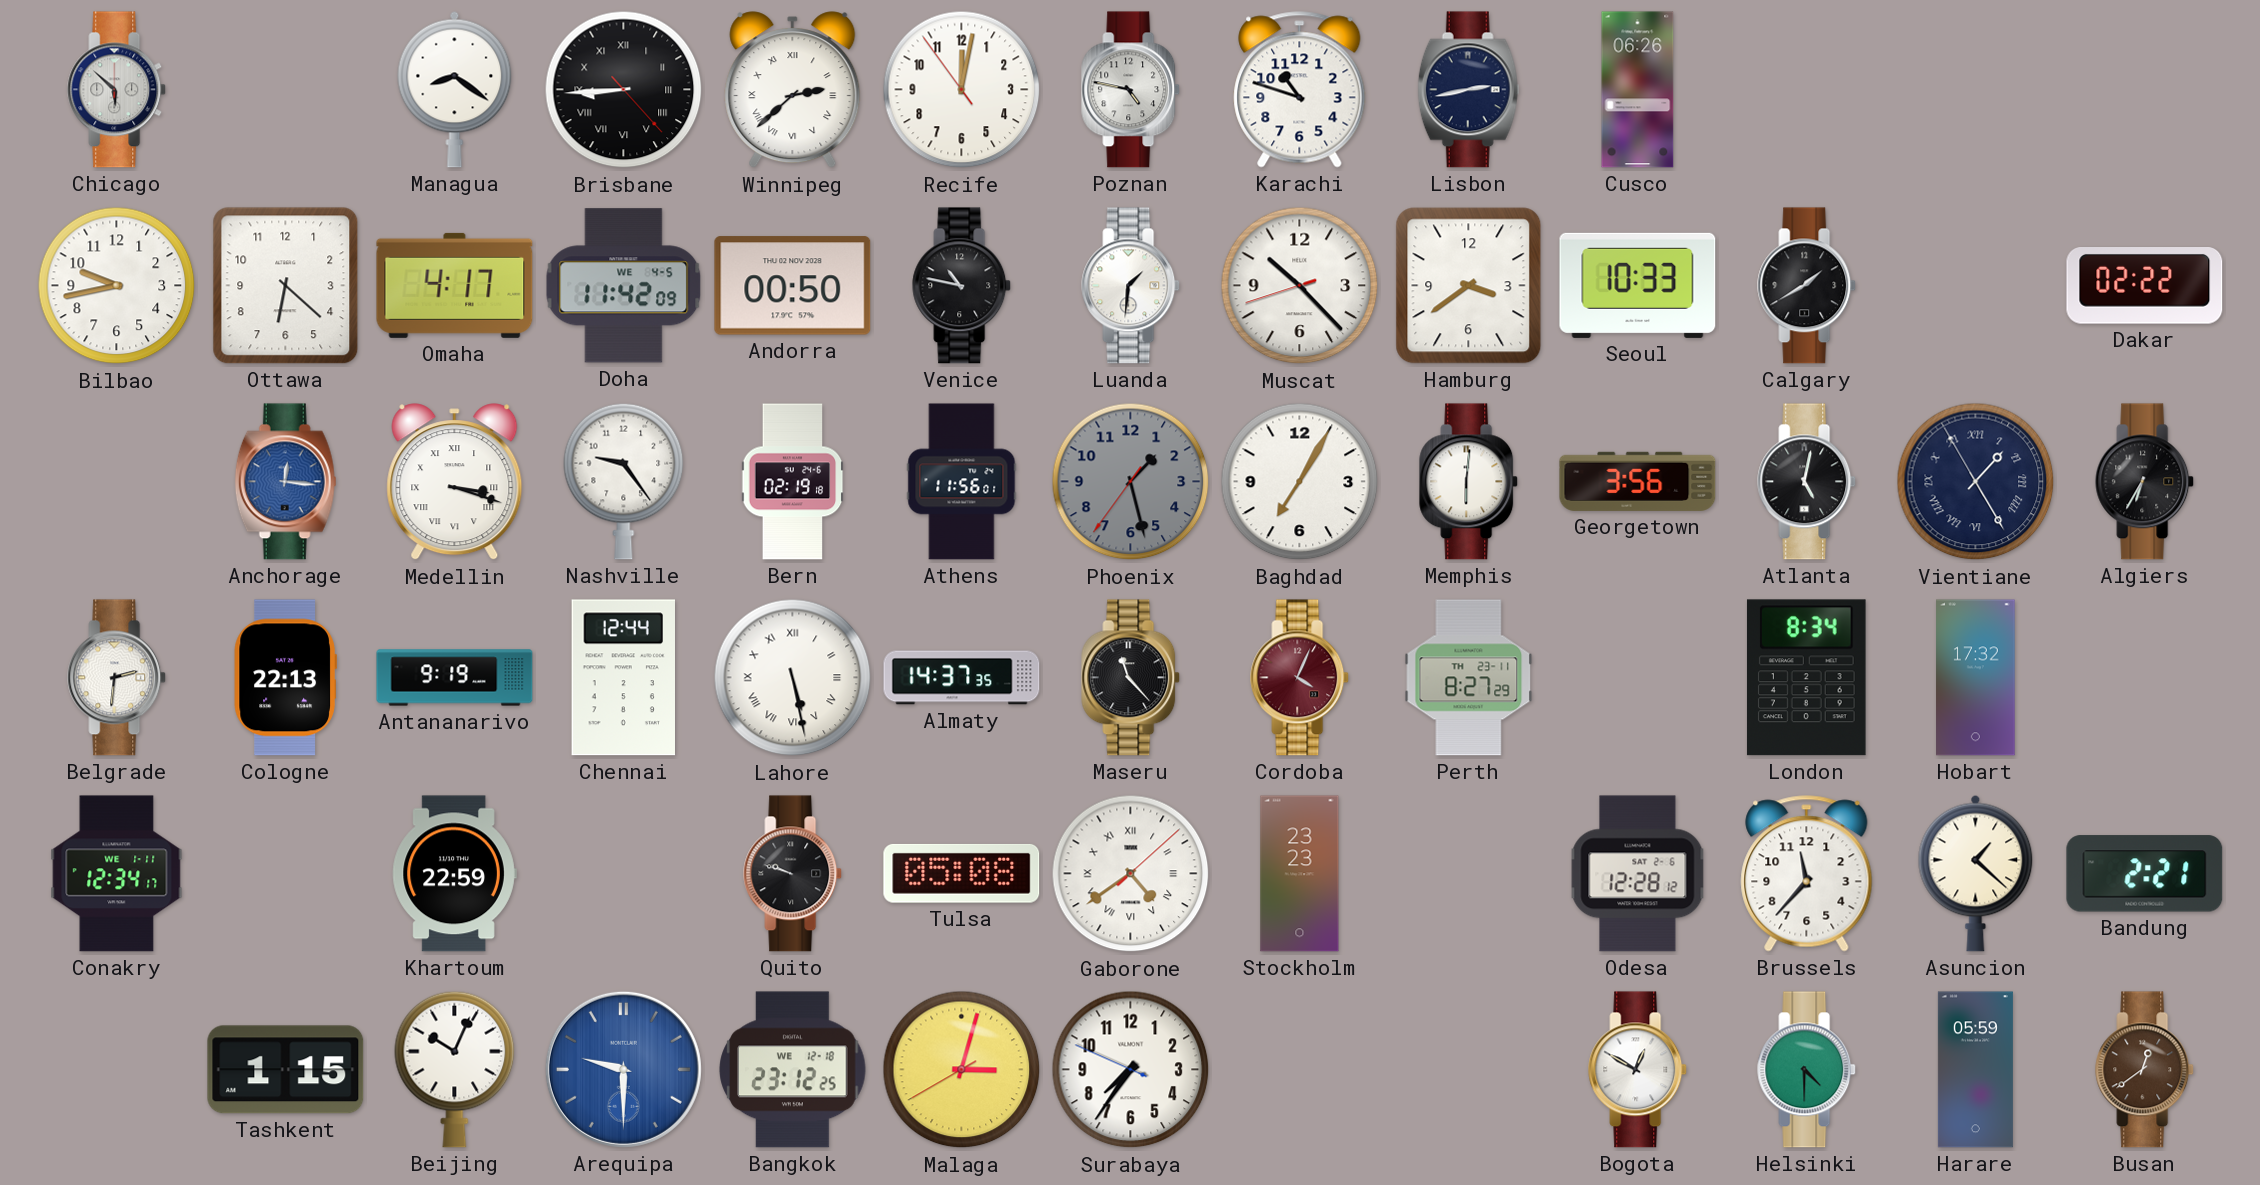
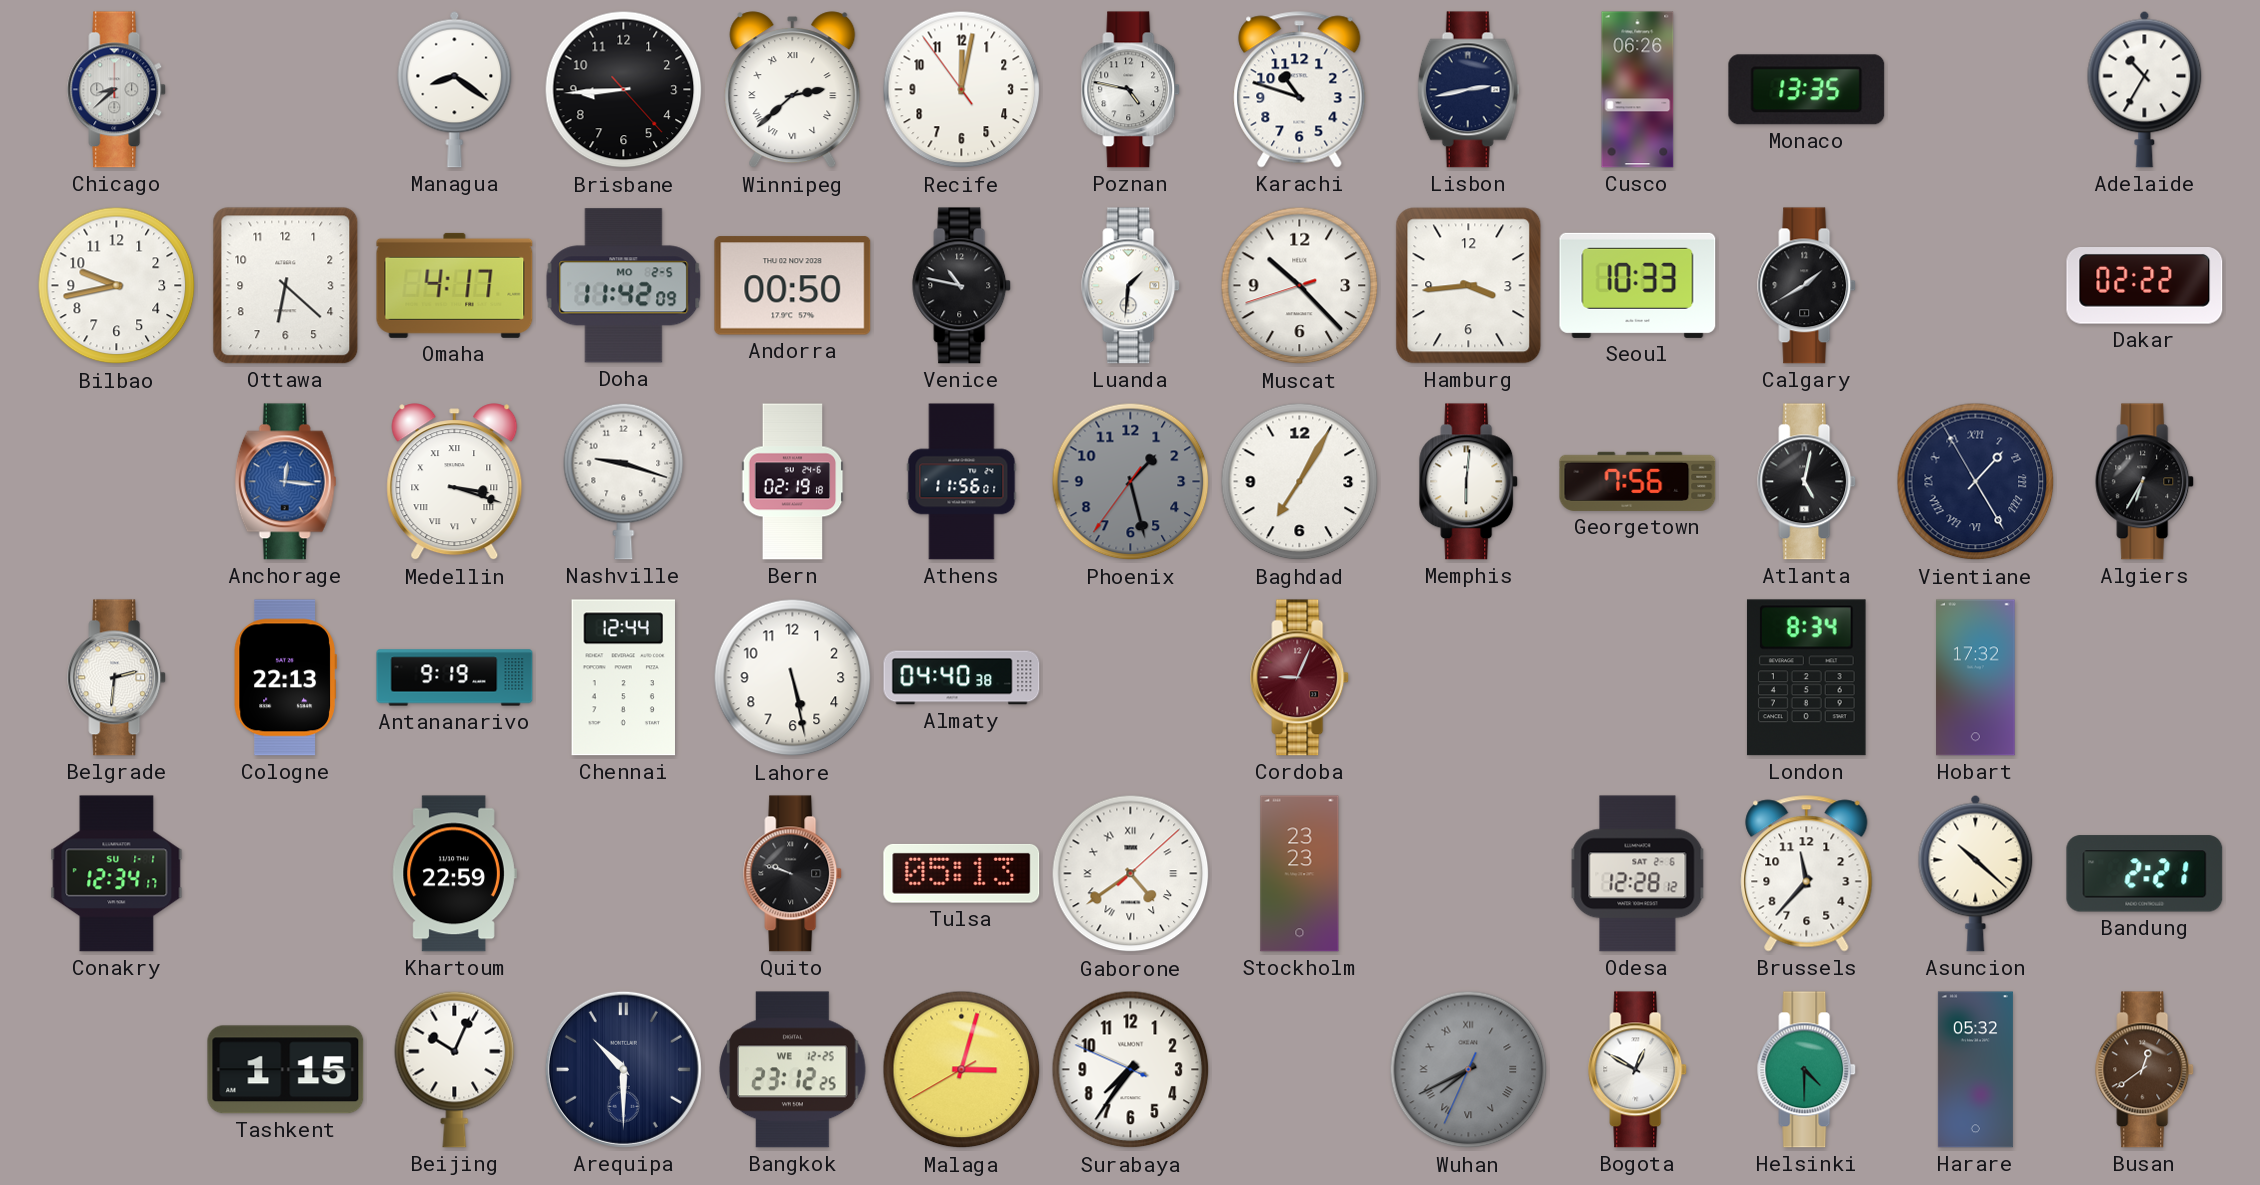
Chicago: 5:52 -> 8:38 (117, 90)
Brisbane numerals: Roman -> Arabic (624, 90)
Monaco: none -> 13:35 (1807, 90)
Adelaide: none -> 10:35 (2145, 89)
Doha date: WE 4-5 -> MO 2-5 (624, 286)
Hamburg: 3:39 -> 3:44 (1469, 286)
Nashville: 9:24 -> 9:18 (624, 481)
Georgetown: 3:56 -> 7:56 (1638, 481)
Lahore numerals: Roman -> Arabic (793, 678)
Almaty: 14:37 -> 04:40 (962, 678)
Maseru: 11:23 -> none (1131, 678)
Cordoba: 4:04 -> 9:04 (1300, 678)
Perth: 8:27 -> none (1469, 678)
Conakry date: WE 1-11 -> SU 1-1 (117, 874)
Tulsa: 05:08 -> 05:13 (962, 873)
Asuncion: 1:22 -> 10:22 (1976, 873)
Arequipa: 9:30 -> 10:30 (623, 1069)
Arequipa dial: blue -> navy (623, 1069)
Bangkok date: WE 12-18 -> WE 12-25 (793, 1070)
Wuhan: none -> 7:40 (1469, 1070)
Harare: 05:59 -> 05:32 (1975, 1070)
